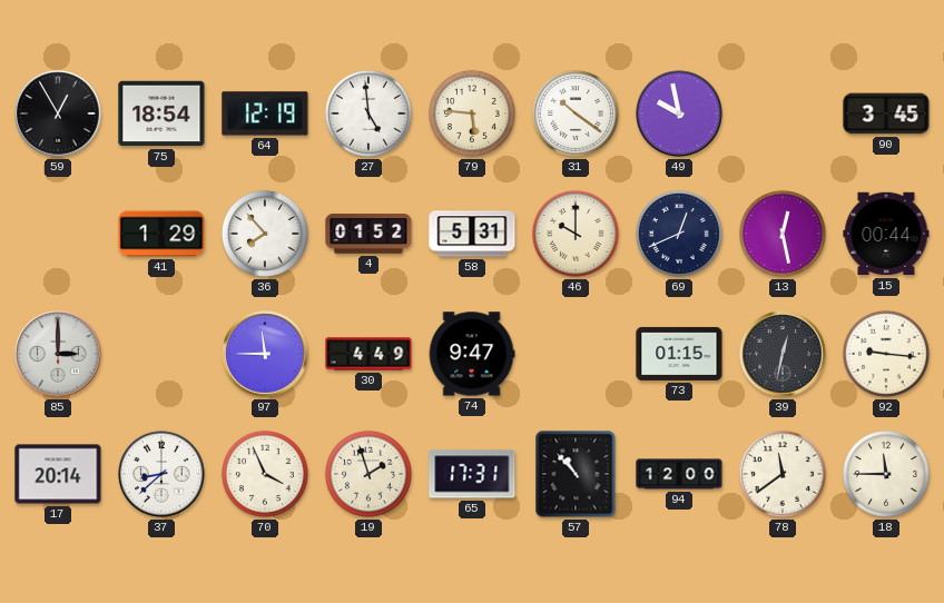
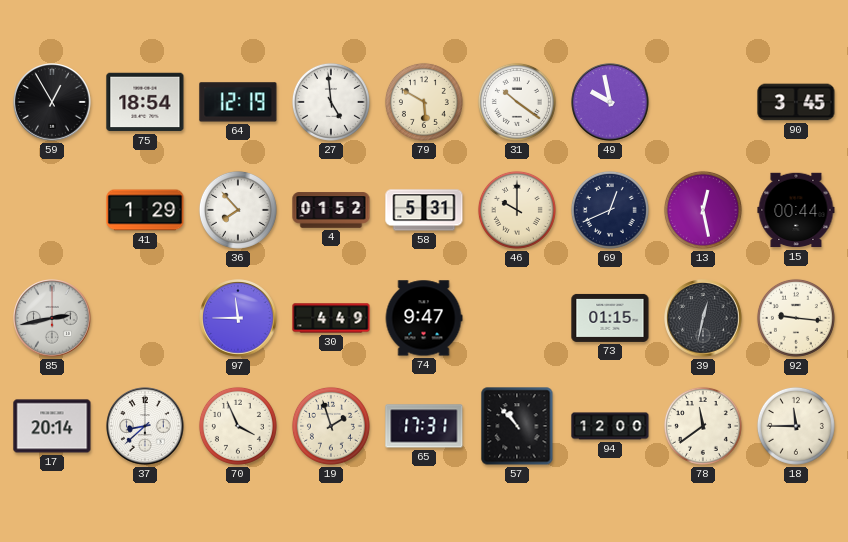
79: 5:46 -> 5:50 (424, 102)
85: 3:00 -> 2:43 (52, 318)
